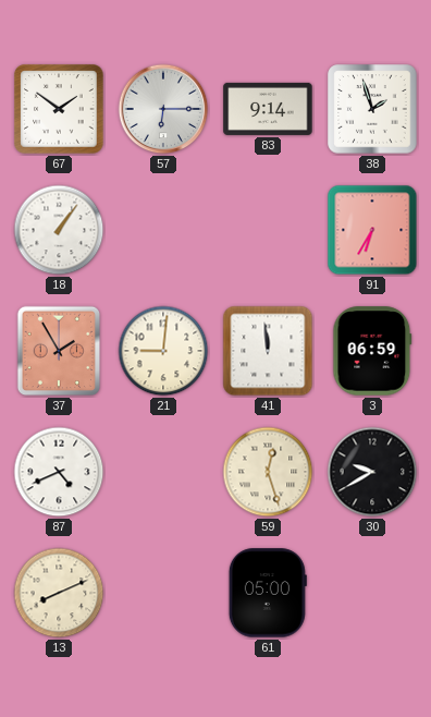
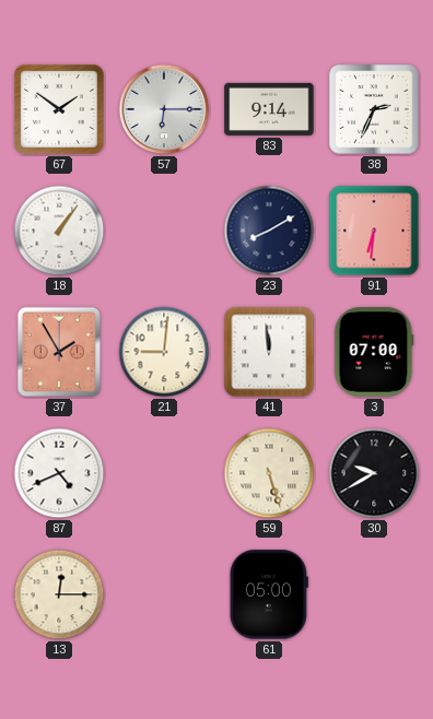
38: 1:57 -> 2:34 (374, 109)
23: none -> 8:10 (269, 231)
91: 6:35 -> 6:31 (374, 231)
3: 06:59 -> 07:00 (374, 352)
59: 12:27 -> 5:27 (269, 473)
13: 8:11 -> 12:15 (59, 594)
